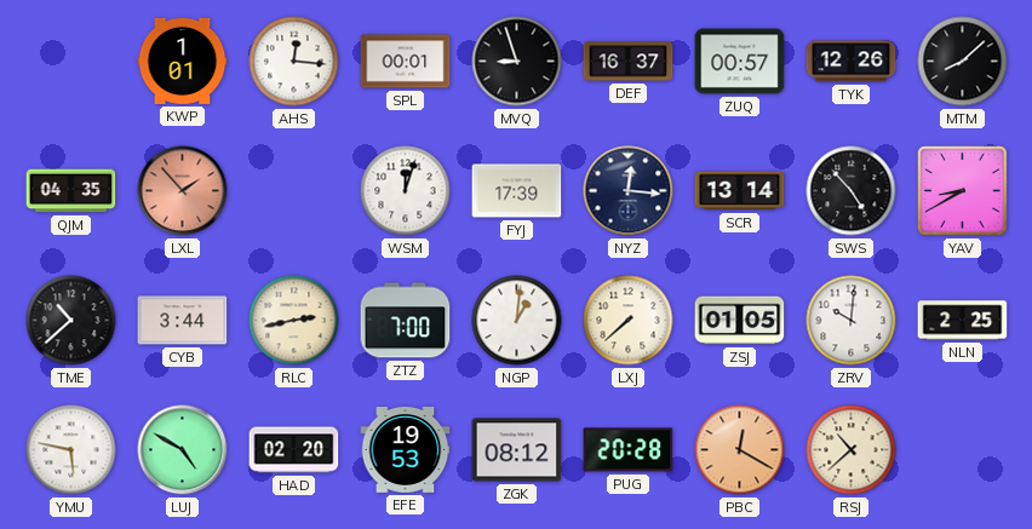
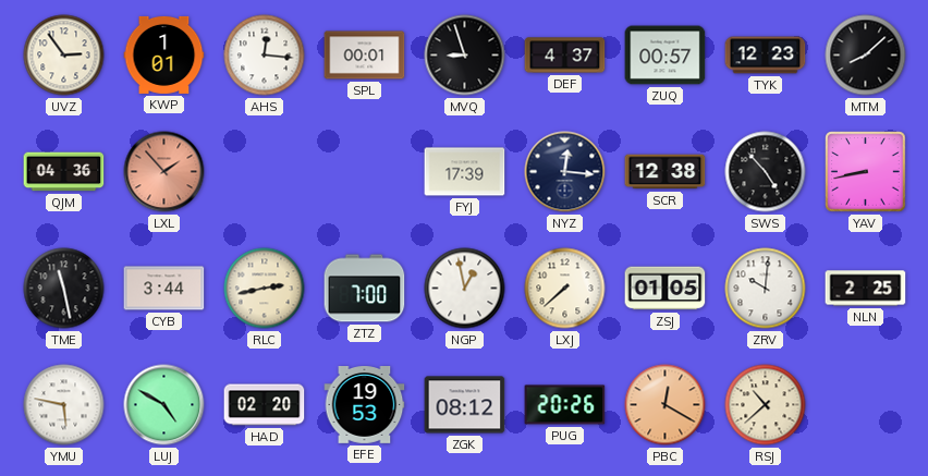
UVZ: none -> 2:54 (64, 56)
DEF: 16:37 -> 4:37 (565, 56)
TYK: 12:26 -> 12:23 (766, 56)
QJM: 04:35 -> 04:36 (64, 172)
WSM: 12:03 -> none (406, 191)
SCR: 13:14 -> 12:38 (666, 172)
YAV: 8:40 -> 8:43 (866, 172)
TME: 10:38 -> 11:28 (64, 289)
NGP: 1:01 -> 12:58 (465, 289)
PUG: 20:28 -> 20:26 (565, 405)
